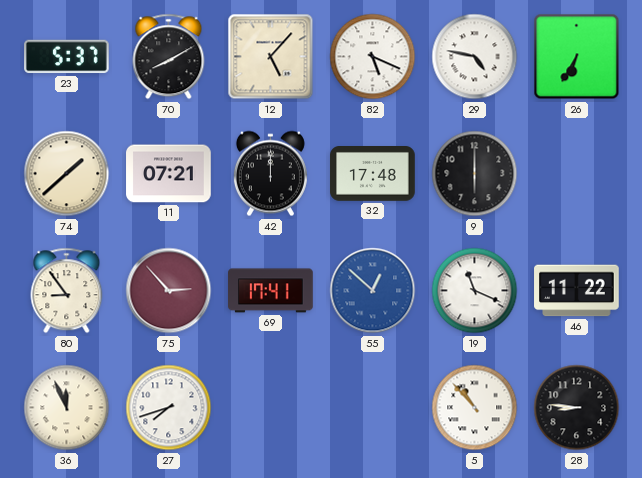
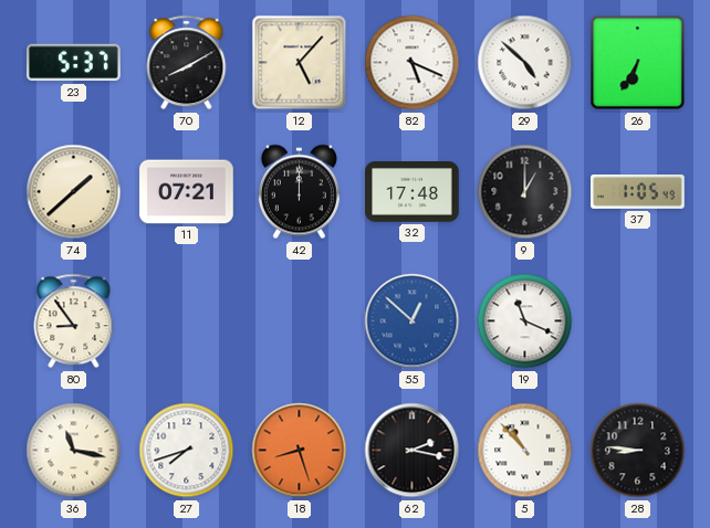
29: 4:47 -> 4:52 (525, 63)
9: 6:00 -> 1:00 (525, 192)
37: none -> 1:05 (638, 191)
75: 2:53 -> none (169, 291)
69: 17:41 -> none (271, 291)
46: 11:22 -> none (577, 291)
36: 11:56 -> 11:17 (74, 451)
18: none -> 8:27 (300, 451)
62: none -> 2:17 (413, 451)
